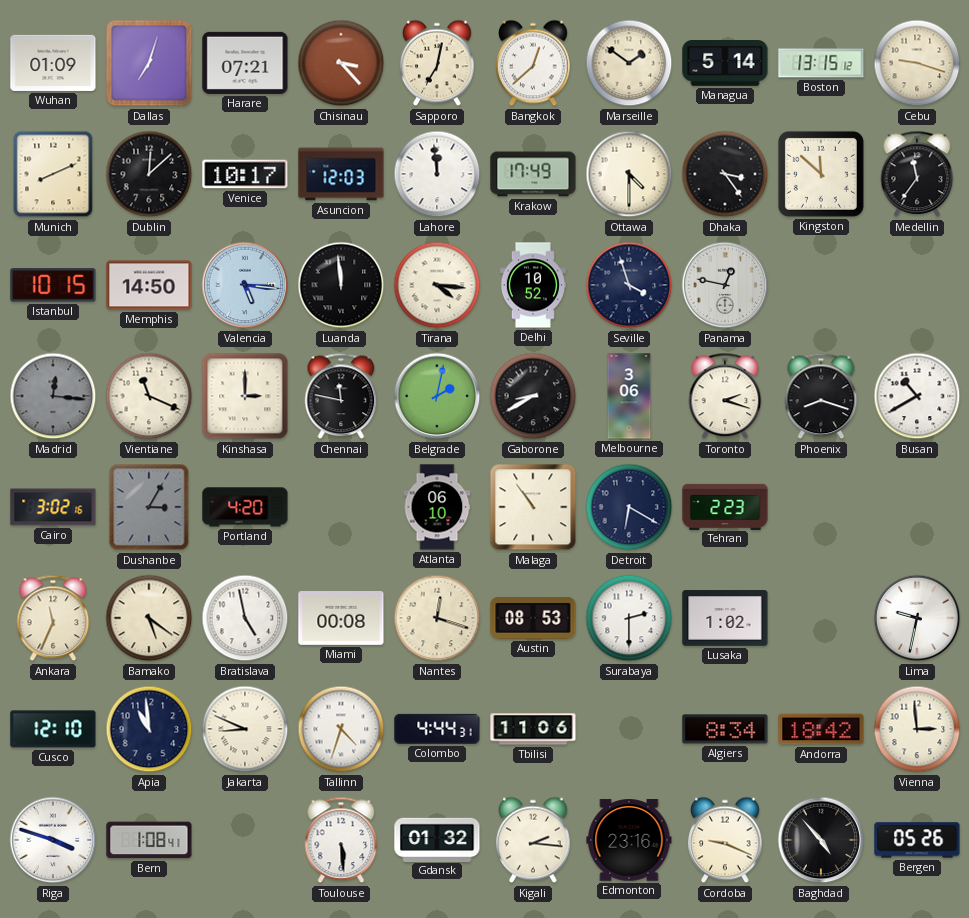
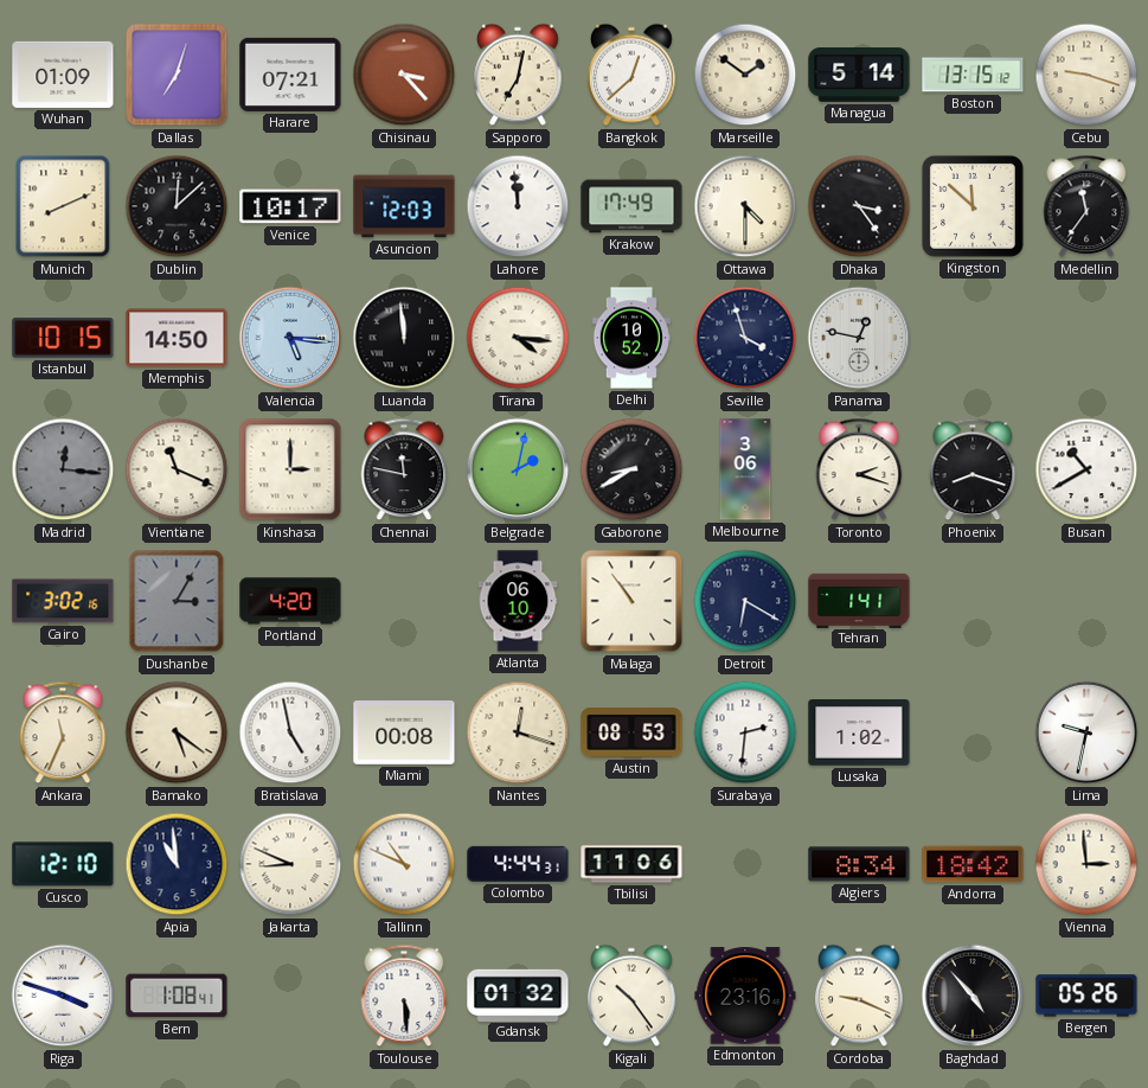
Tehran: 2:23 -> 1:41 (859, 600)
Surabaya: 2:30 -> 2:31 (745, 732)
Tallinn: 4:33 -> 10:49 (404, 864)
Kigali: 2:16 -> 10:24 (631, 996)
